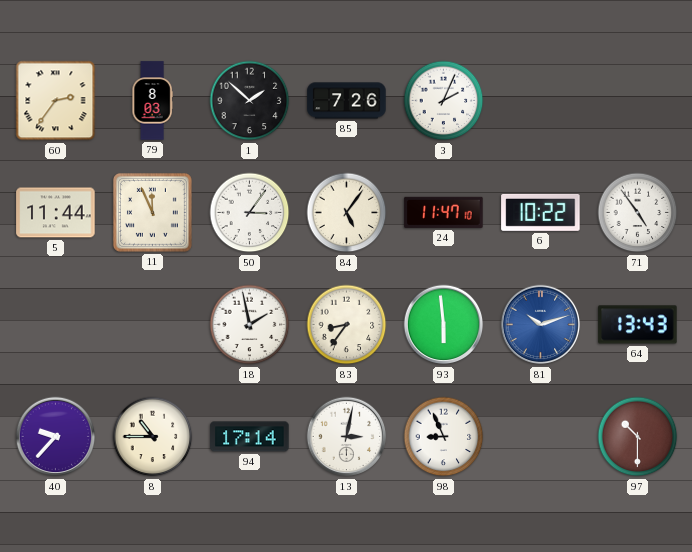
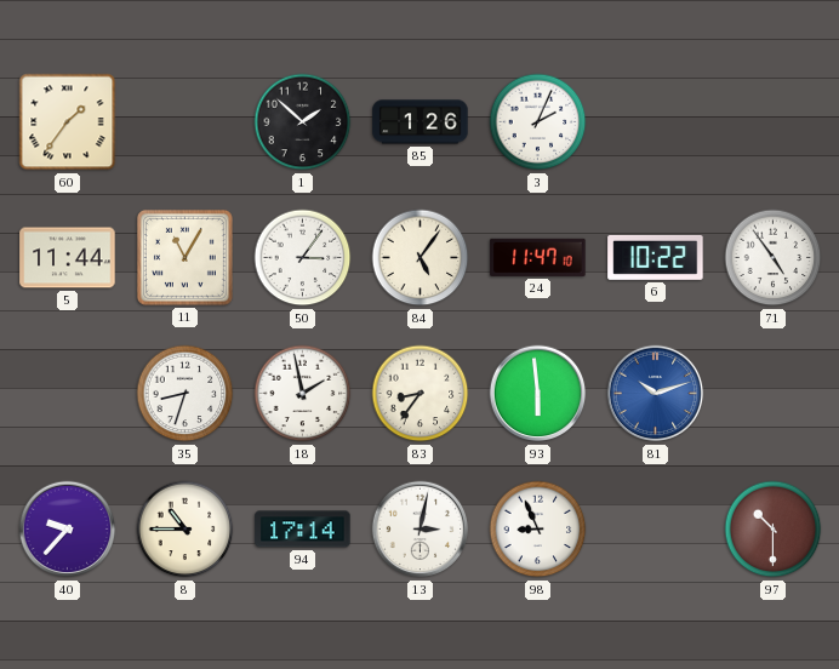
60: 2:36 -> 1:36 (68, 122)
79: 8:03 -> none (152, 101)
85: 7:26 -> 1:26 (421, 122)
11: 11:56 -> 11:05 (184, 257)
35: none -> 8:33 (186, 394)
64: 13:43 -> none (638, 325)
